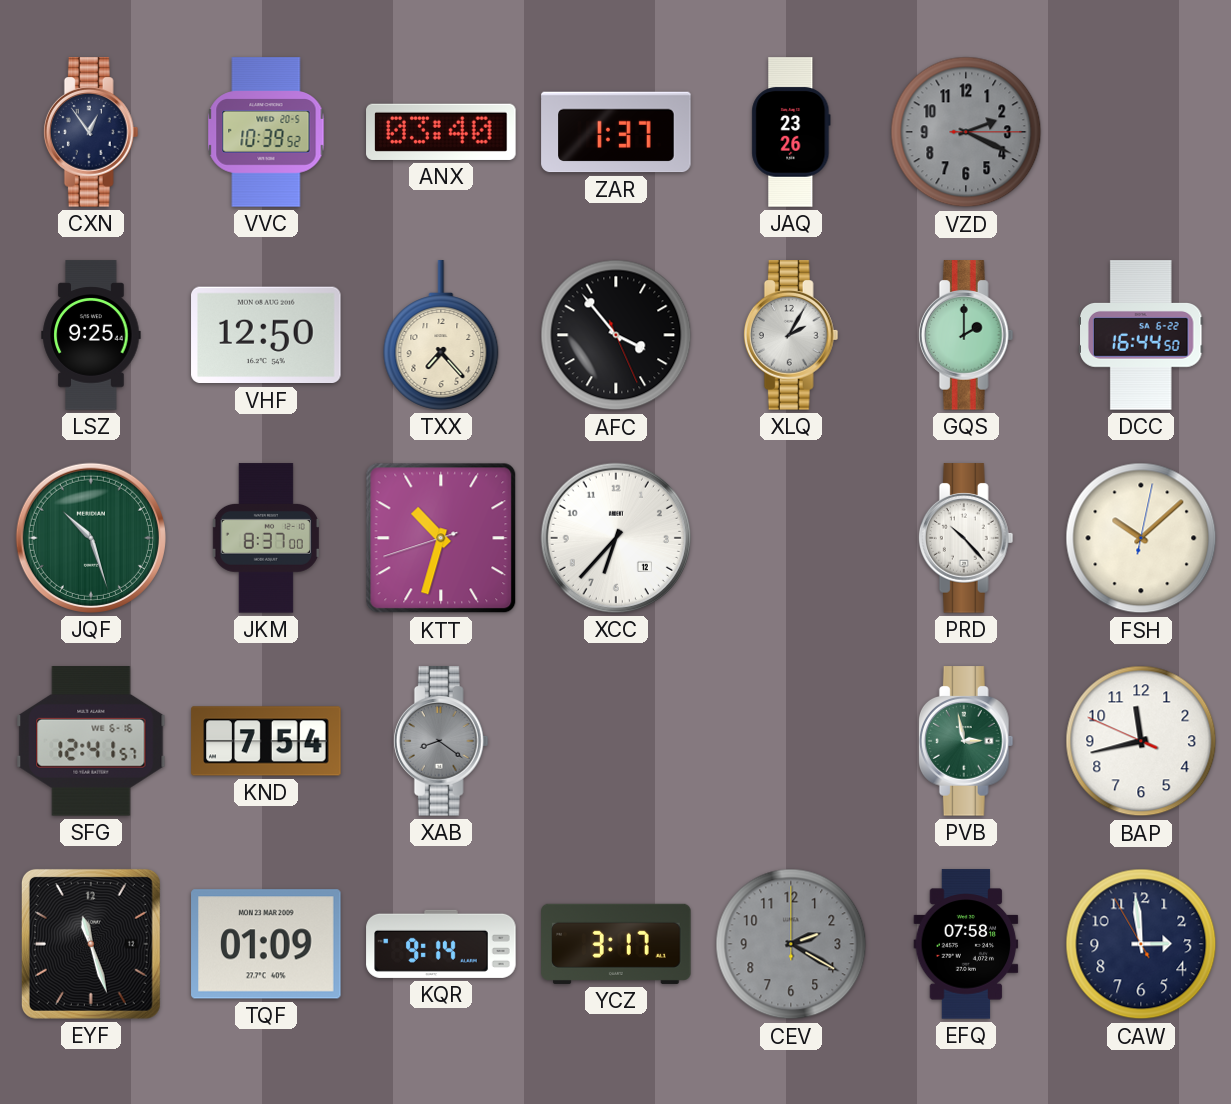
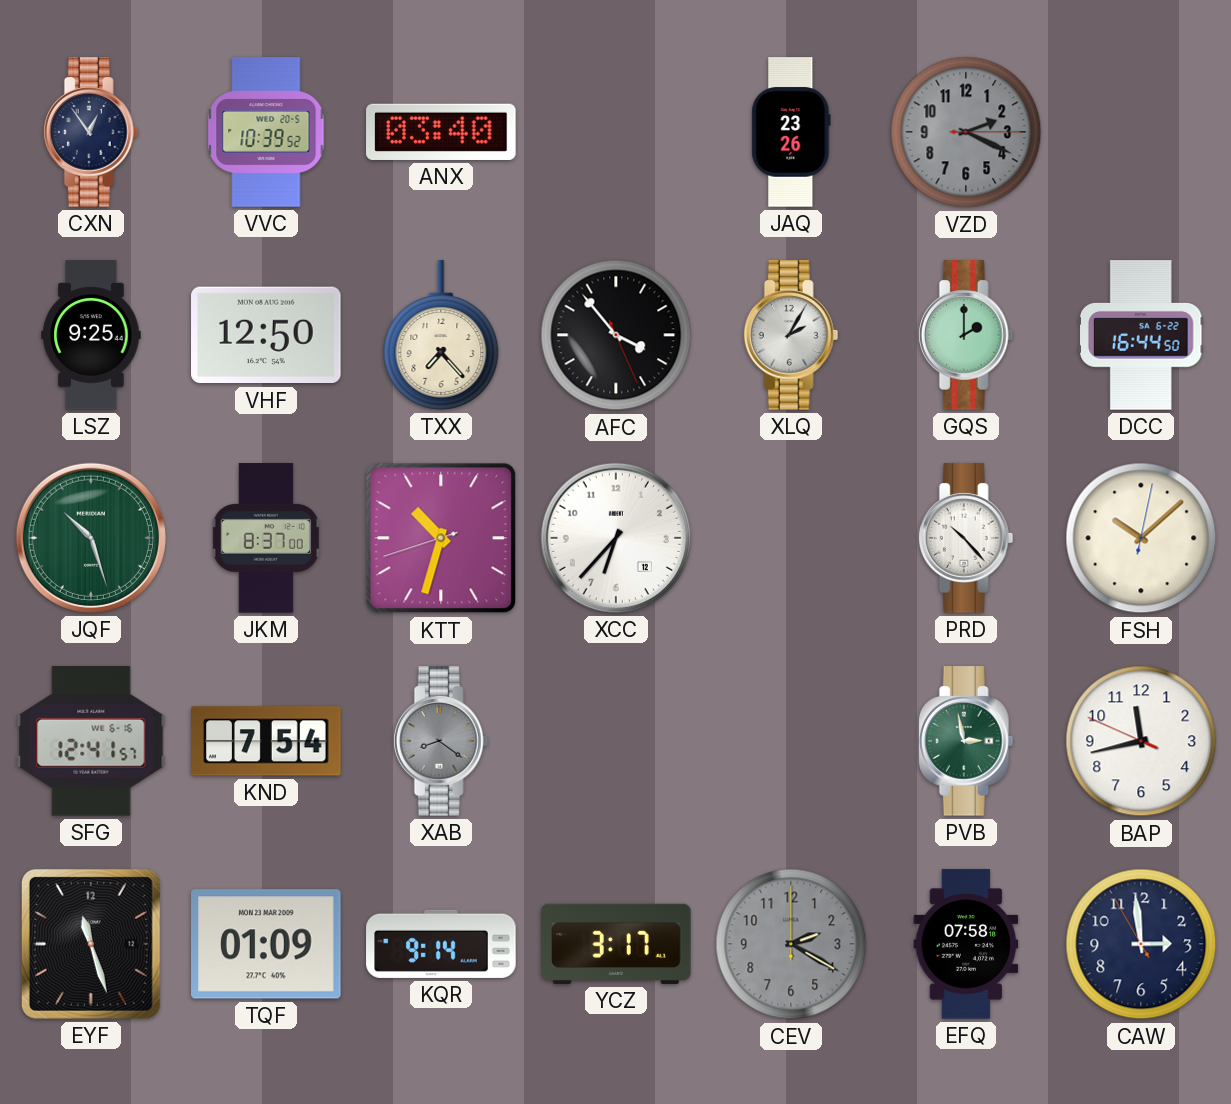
ZAR: 1:37 -> none (616, 132)
